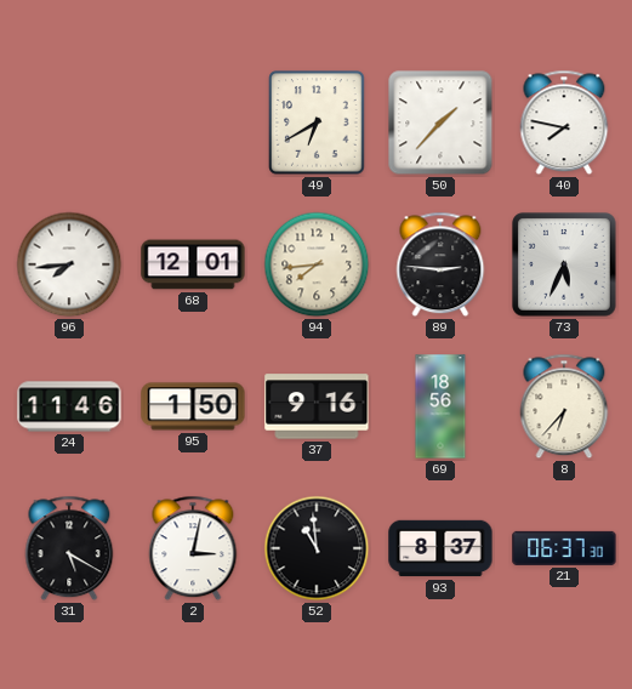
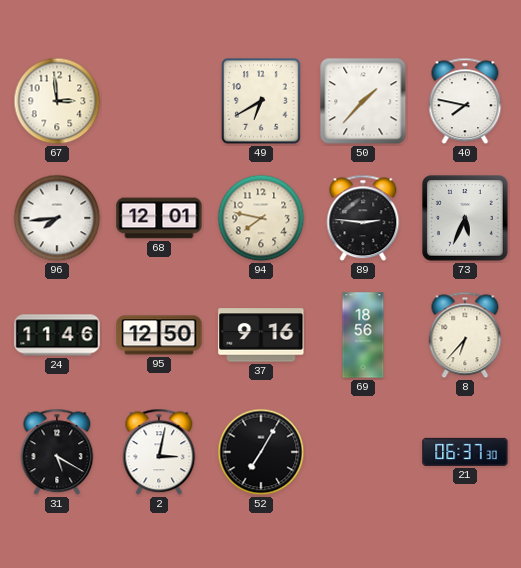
67: none -> 2:59 (57, 101)
94: 7:44 -> 7:47 (261, 218)
95: 1:50 -> 12:50 (159, 335)
52: 10:59 -> 7:05 (261, 452)
93: 8:37 -> none (440, 548)
